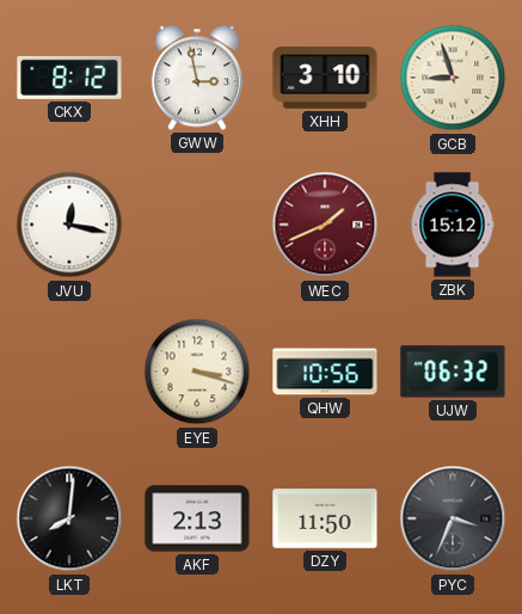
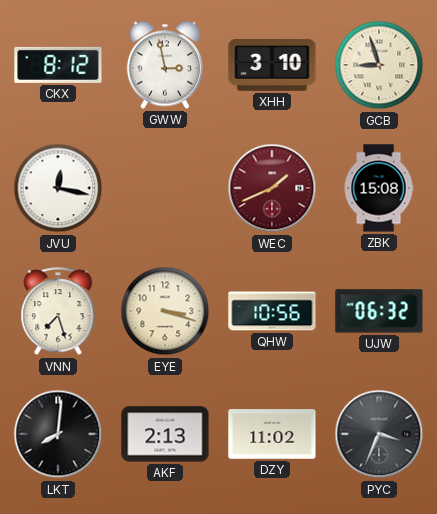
ZBK: 15:12 -> 15:08 (379, 188)
VNN: none -> 7:27 (58, 312)
DZY: 11:50 -> 11:02 (272, 434)
